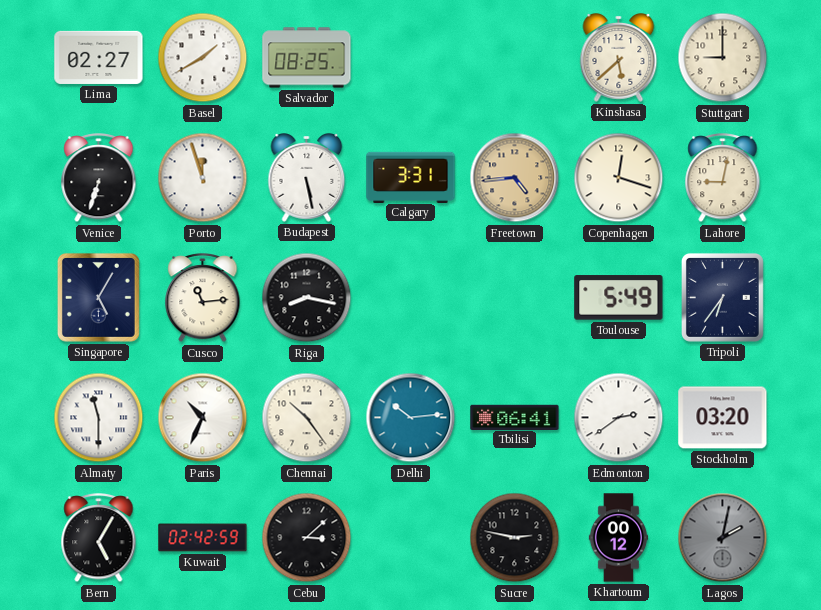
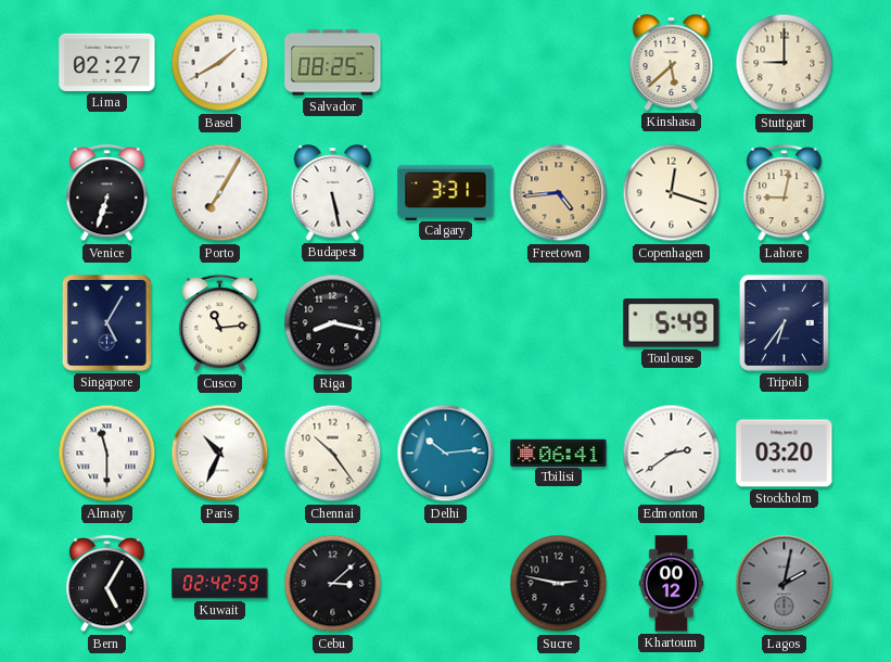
Porto: 11:57 -> 7:05 (220, 193)
